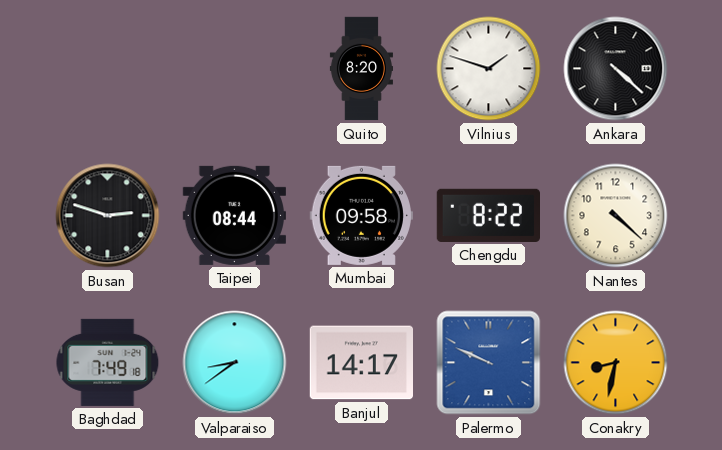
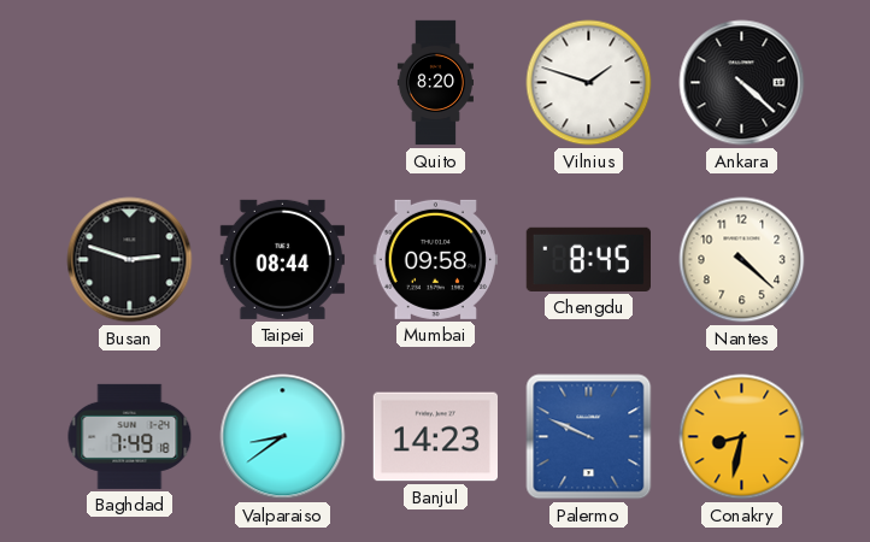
Chengdu: 8:22 -> 8:45 (588, 259)
Banjul: 14:17 -> 14:23 (435, 437)
